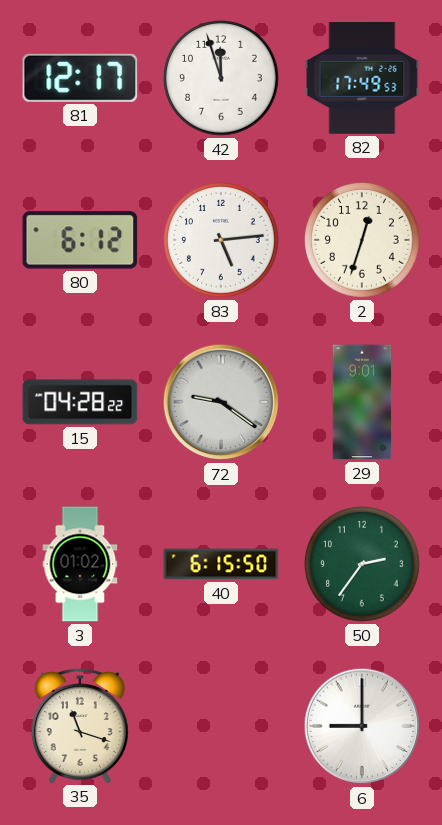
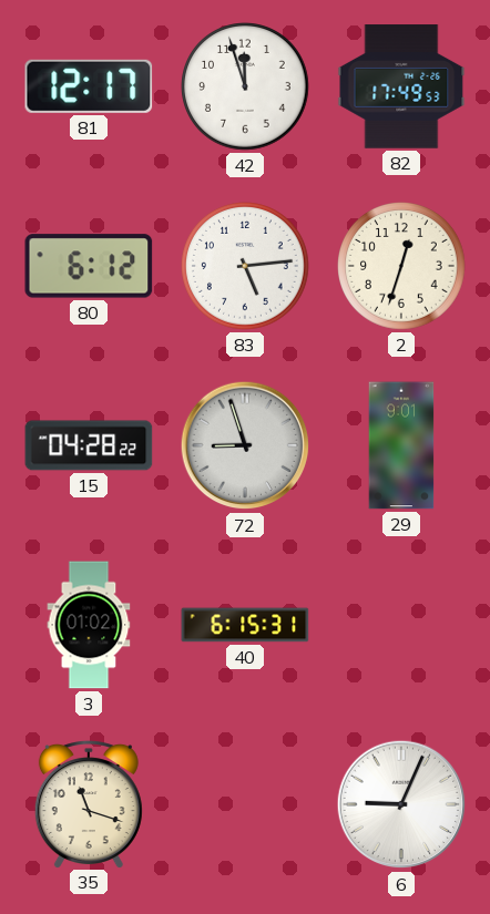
72: 9:21 -> 8:57 (245, 445)
40: 6:15:50 -> 6:15:31 (245, 625)
50: 2:36 -> none (363, 565)
6: 9:00 -> 9:04 (401, 804)
